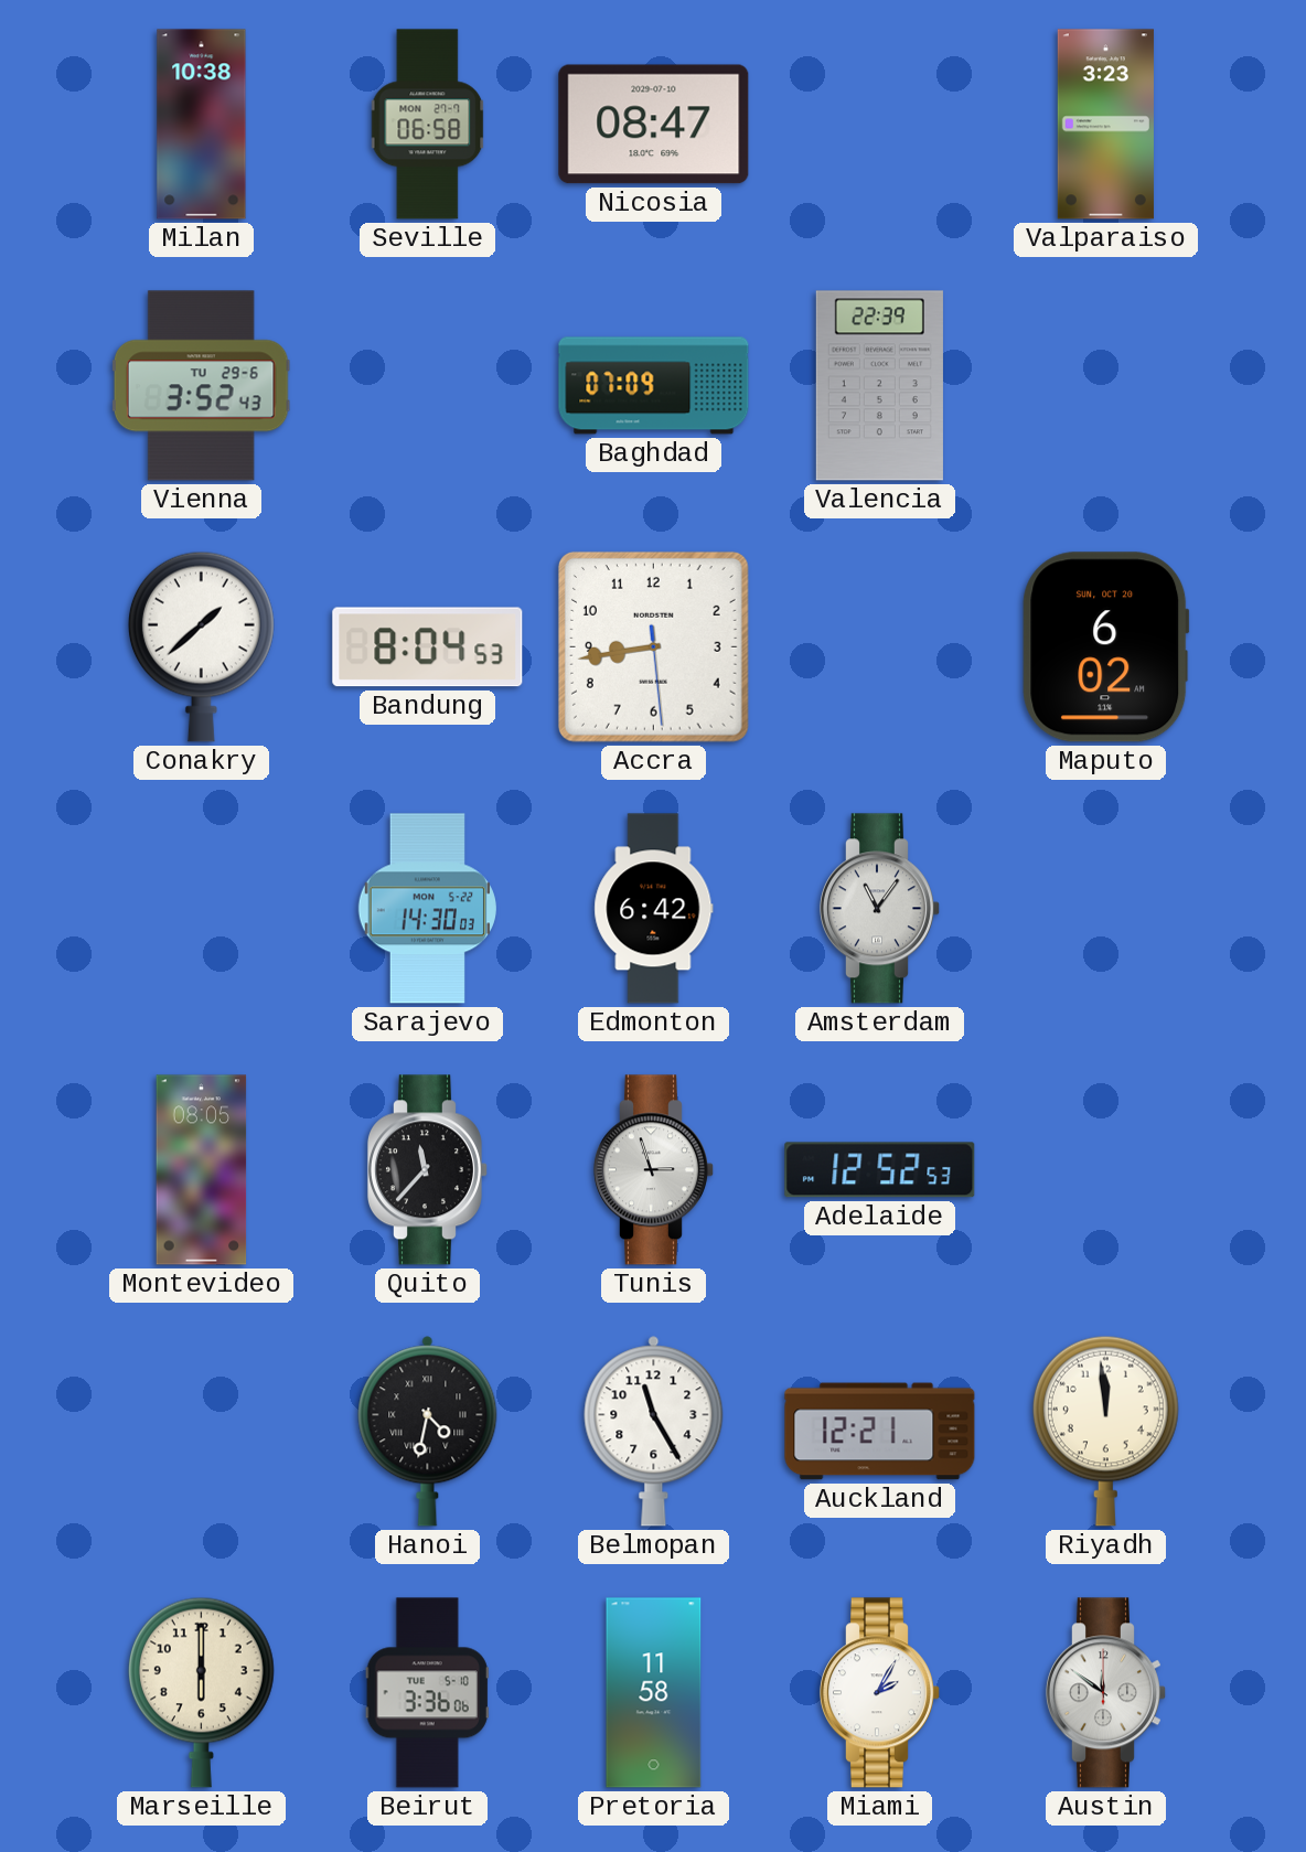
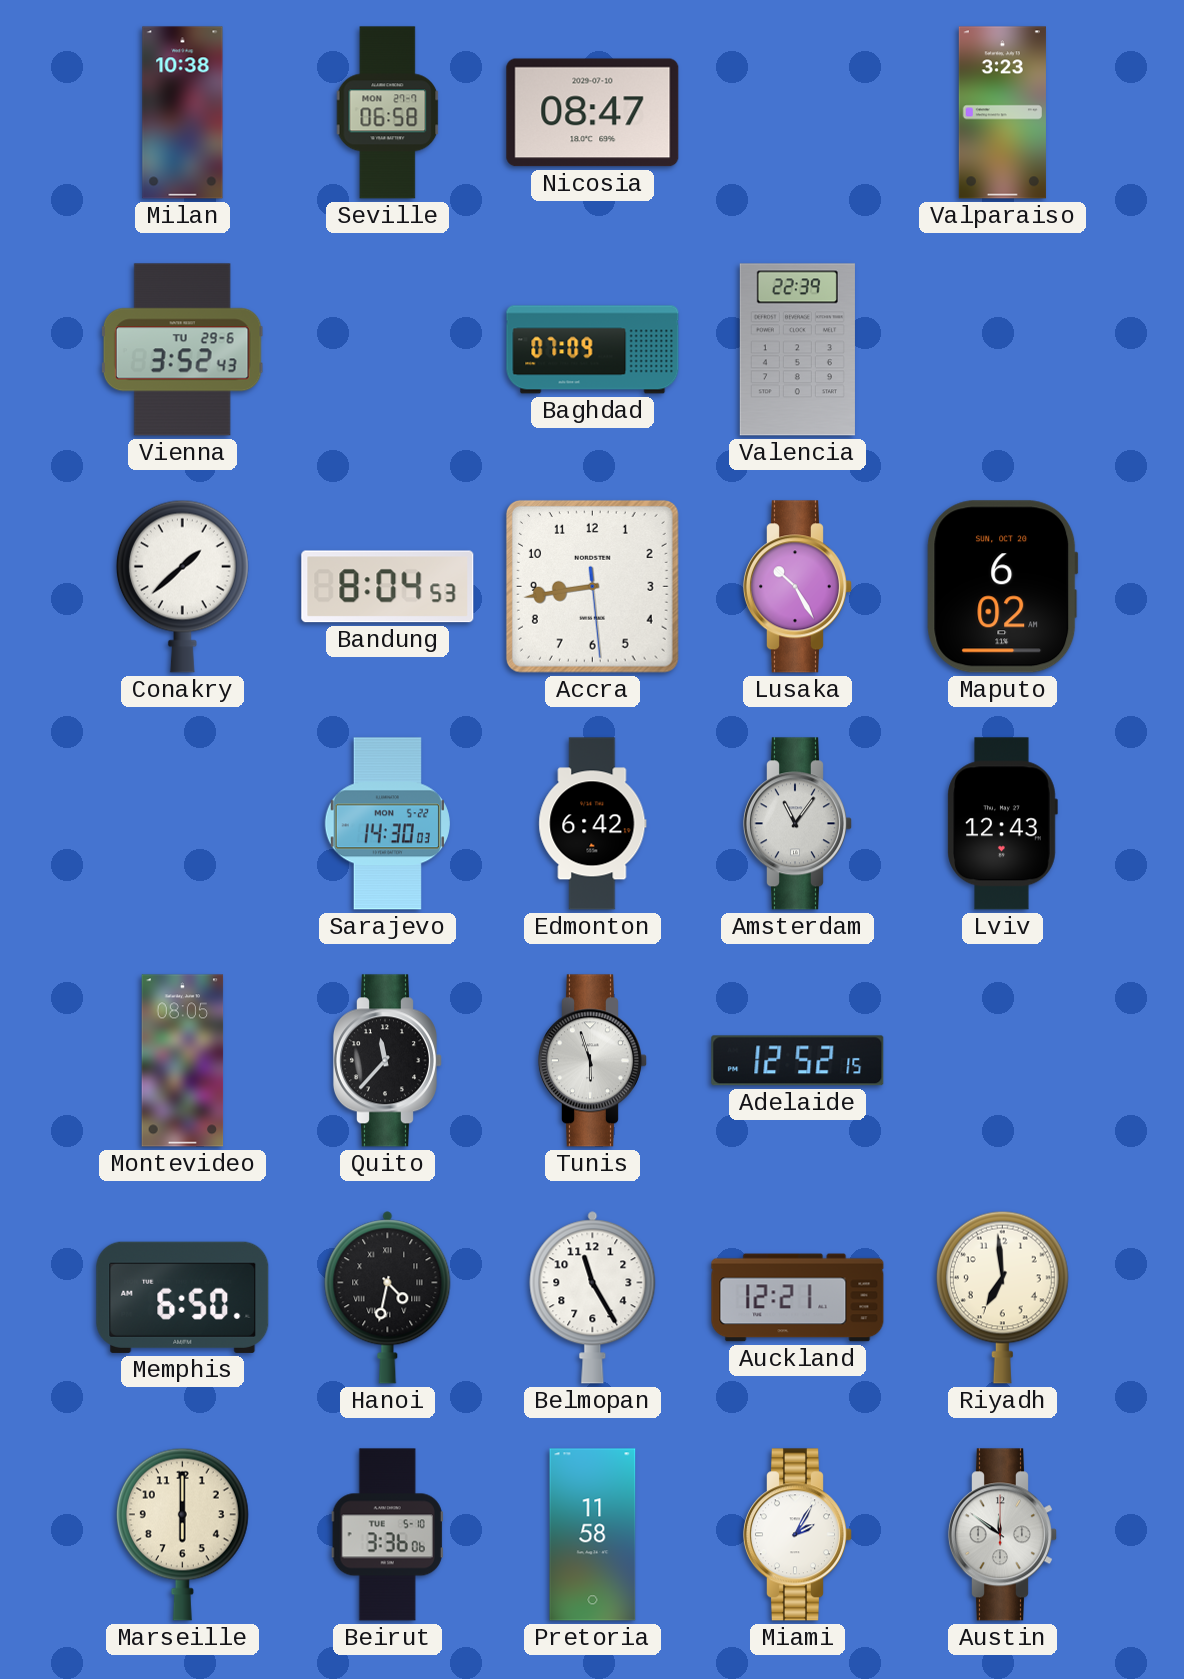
Lusaka: none -> 10:25 (797, 587)
Lviv: none -> 12:43 (1002, 824)
Tunis: 2:57 -> 5:57 (592, 1061)
Adelaide: 12:52:53 -> 12:52:15 (798, 1061)
Memphis: none -> 6:50 (183, 1297)
Riyadh: 11:59 -> 6:59 (1002, 1297)
